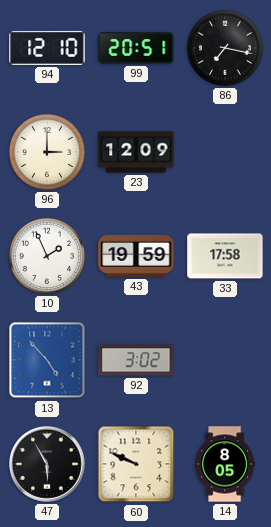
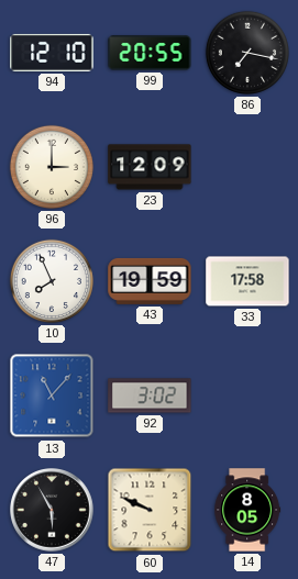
99: 20:51 -> 20:55 (150, 53)
10: 1:56 -> 7:56 (52, 281)
13: 4:53 -> 11:07 (52, 396)
